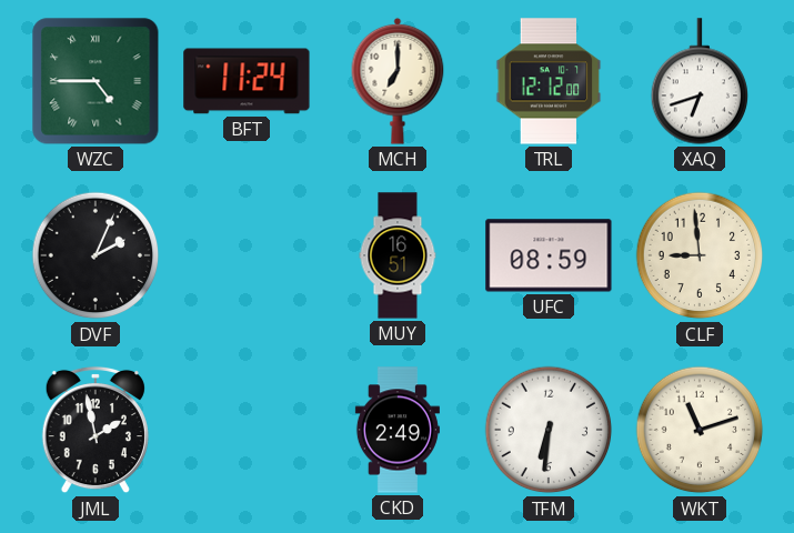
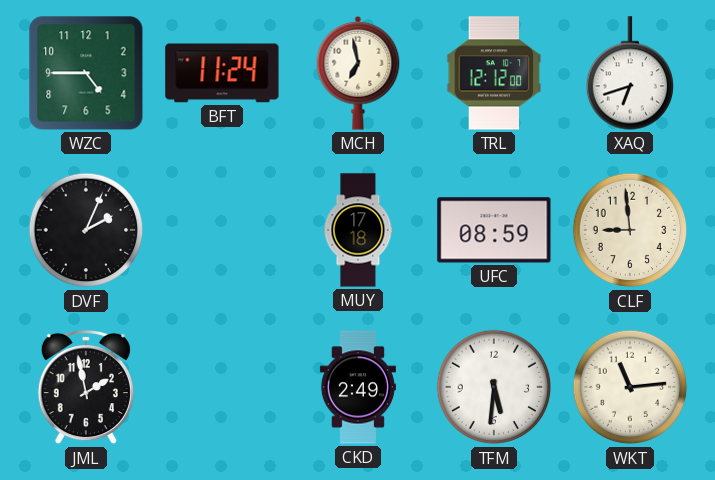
WZC numerals: Roman -> Arabic (86, 73)
MCH: 7:00 -> 6:58 (358, 73)
MUY: 16:51 -> 17:18 (358, 230)
TFM: 6:31 -> 5:31 (494, 387)
WKT: 11:12 -> 11:14 (630, 387)
